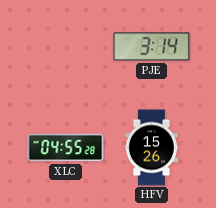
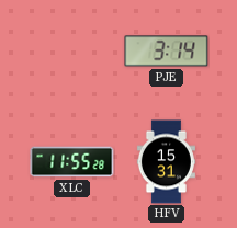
XLC: 04:55 -> 11:55 (72, 162)
HFV: 15:26 -> 15:31 (166, 162)
